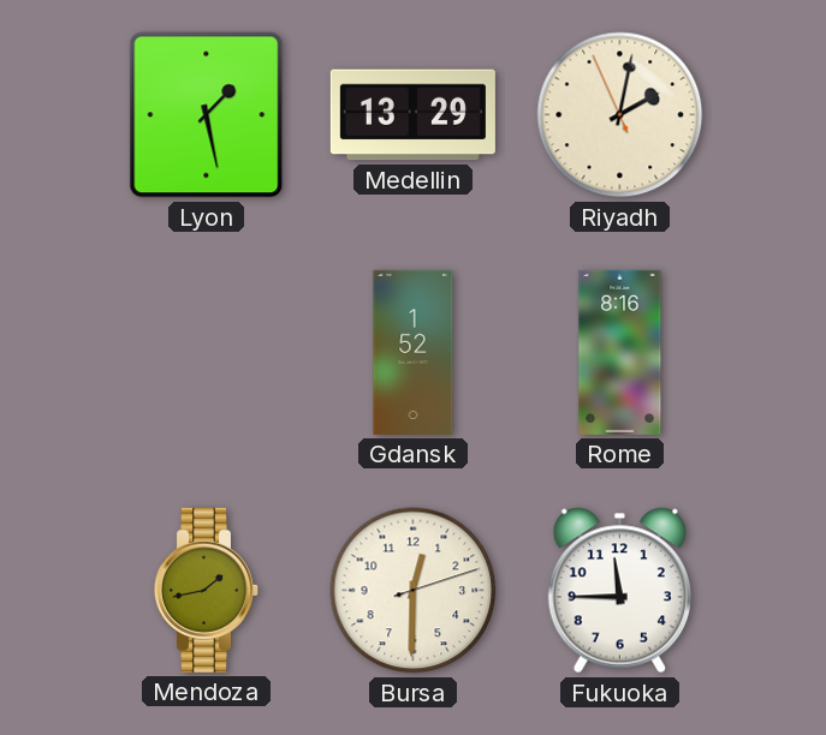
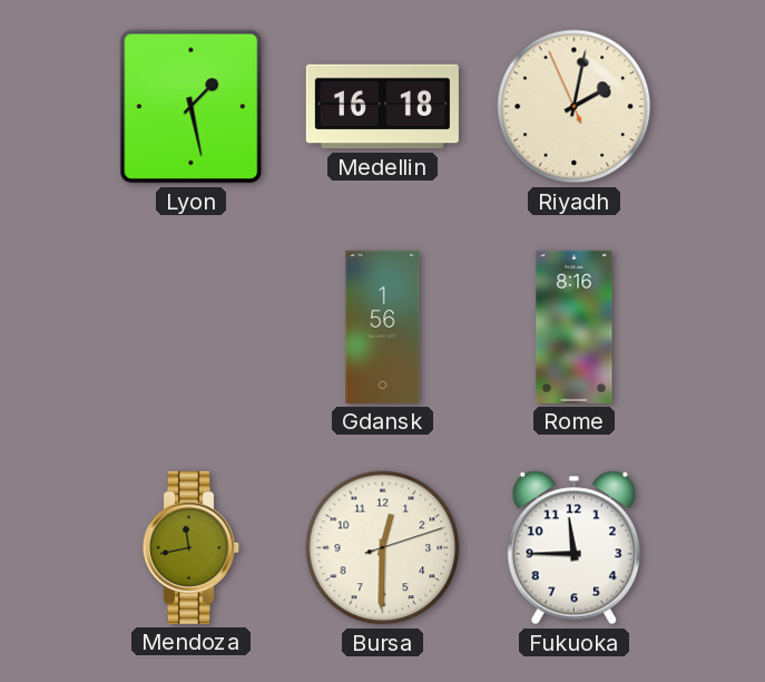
Medellin: 13:29 -> 16:18 (382, 107)
Gdansk: 1:52 -> 1:56 (383, 327)
Mendoza: 1:43 -> 11:43 (190, 547)
